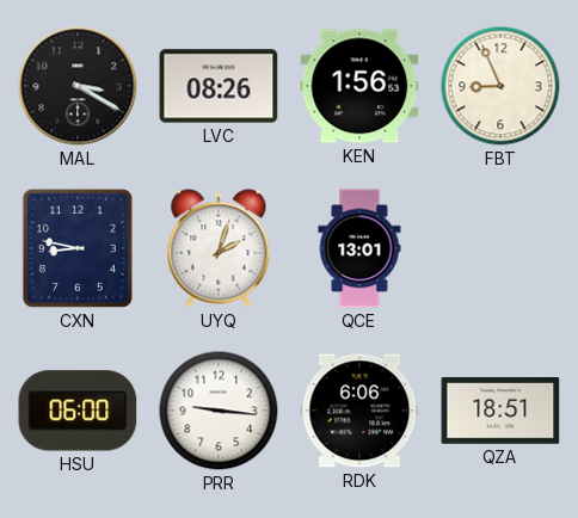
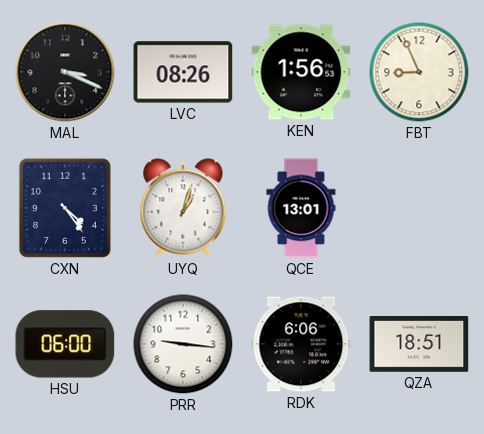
MAL: 3:20 -> 3:19 (65, 72)
CXN: 8:47 -> 4:24 (65, 208)
UYQ: 2:03 -> 1:03 (183, 208)
